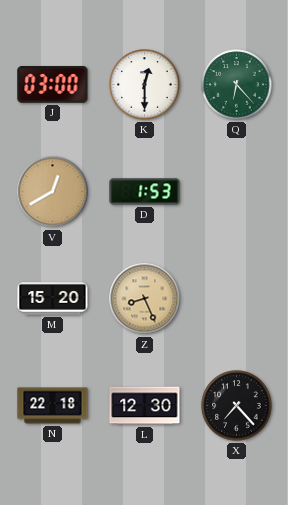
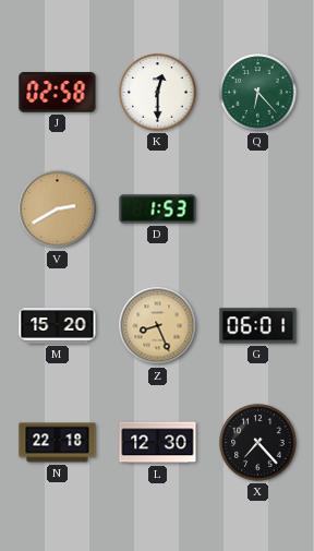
J: 03:00 -> 02:58 (58, 93)
V: 12:40 -> 2:40 (58, 209)
G: none -> 06:01 (258, 326)
